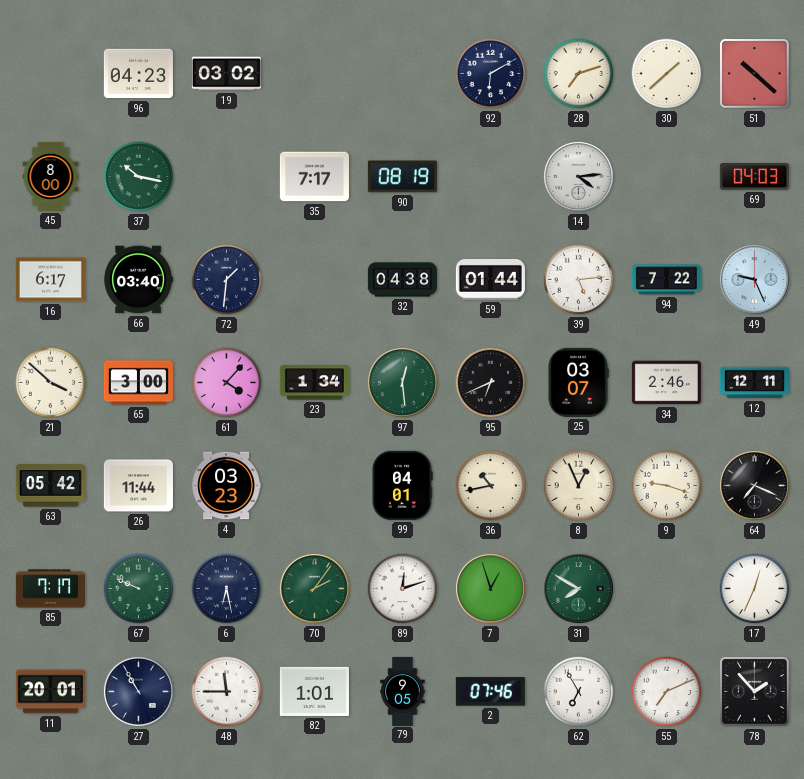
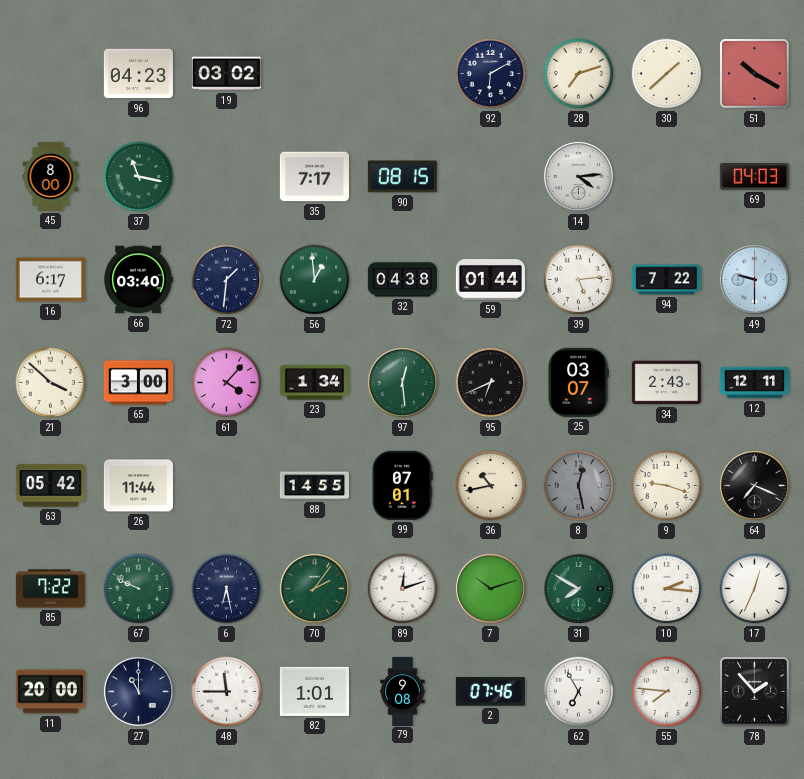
51: 10:22 -> 10:20 (755, 74)
37: 10:17 -> 11:17 (139, 177)
90: 08:19 -> 08:15 (402, 177)
56: none -> 12:59 (315, 280)
49: 9:26 -> 9:30 (754, 279)
34: 2:46 -> 2:43 (666, 383)
4: 03:23 -> none (226, 486)
88: none -> 14:55 (314, 486)
99: 04:01 -> 07:01 (402, 485)
8: 12:56 -> 12:28 (579, 486)
8 dial: cream -> grey (579, 486)
85: 7:17 -> 7:22 (50, 589)
7: 12:57 -> 10:12 (490, 588)
10: none -> 2:16 (667, 589)
11: 20:01 -> 20:00 (50, 692)
27: 10:55 -> 11:00 (138, 691)
79: 9:05 -> 9:08 (403, 691)
55: 7:11 -> 7:46 (667, 692)
